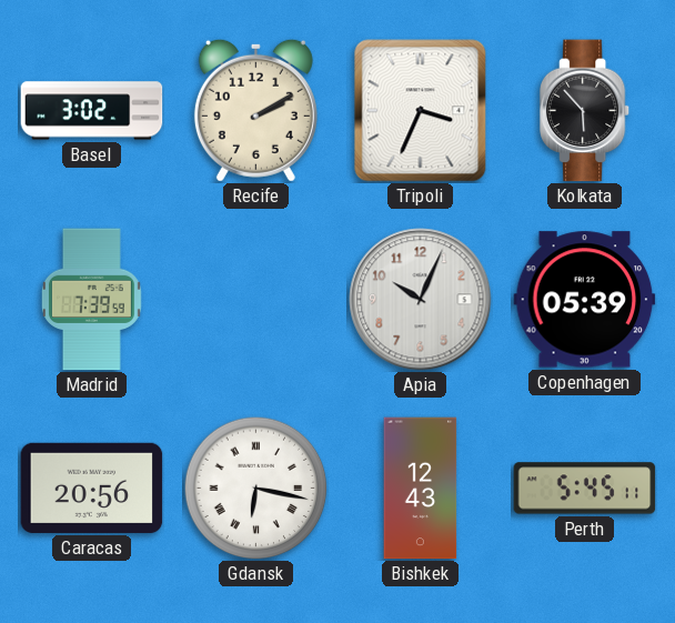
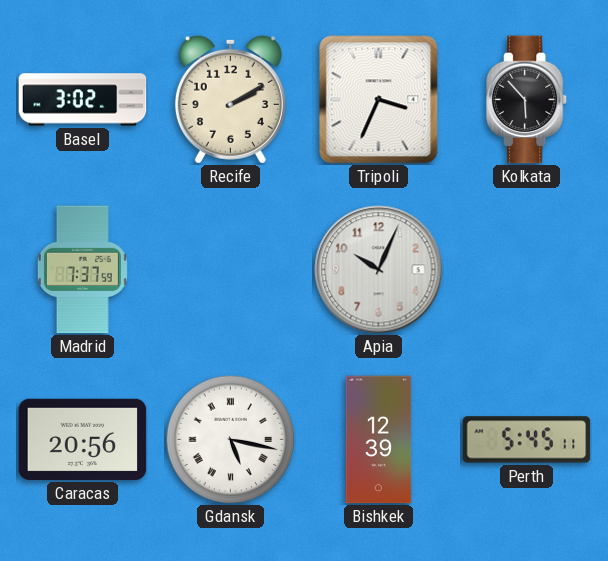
Madrid: 7:39 -> 7:37 (82, 270)
Copenhagen: 05:39 -> none (585, 300)
Gdansk: 6:17 -> 5:17 (230, 439)
Bishkek: 12:43 -> 12:39 (379, 440)
